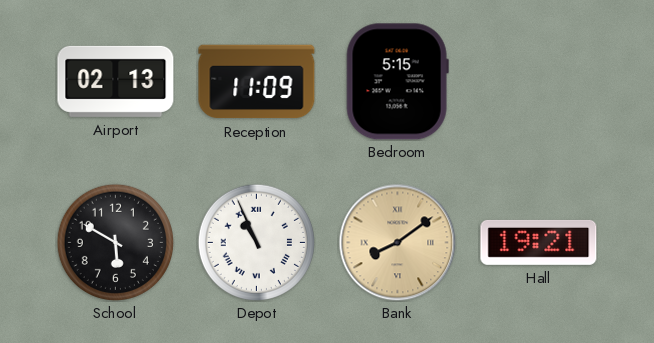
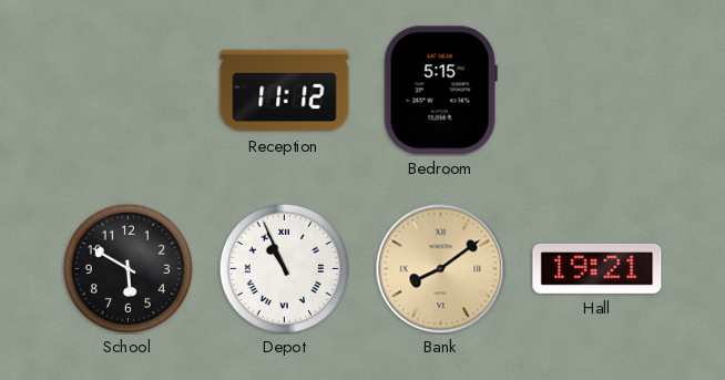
Airport: 02:13 -> none (116, 81)
Reception: 11:09 -> 11:12 (285, 91)
